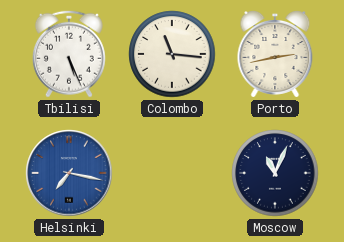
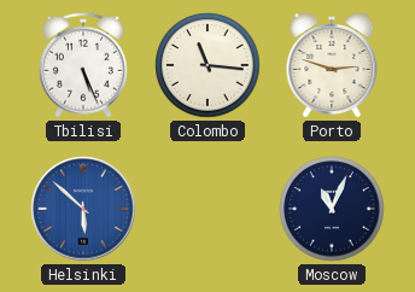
Porto: 2:43 -> 2:48 (332, 66)
Helsinki: 7:17 -> 5:52 (83, 209)
